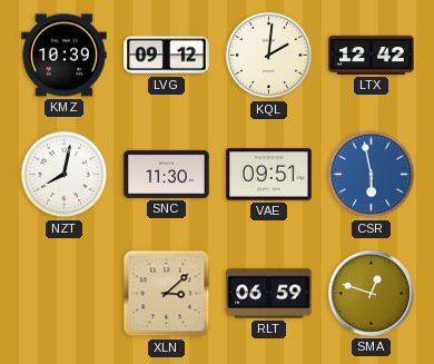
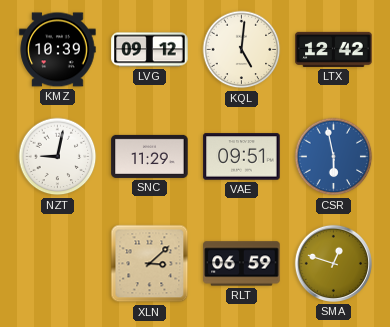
KQL: 2:01 -> 5:01 (242, 50)
NZT: 8:02 -> 9:02 (58, 157)
SNC: 11:30 -> 11:29 (150, 156)
